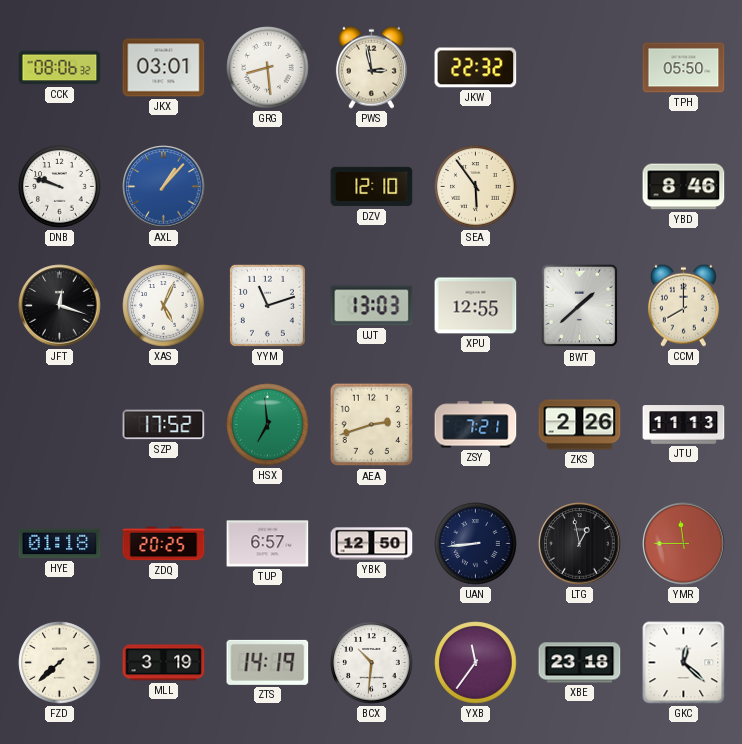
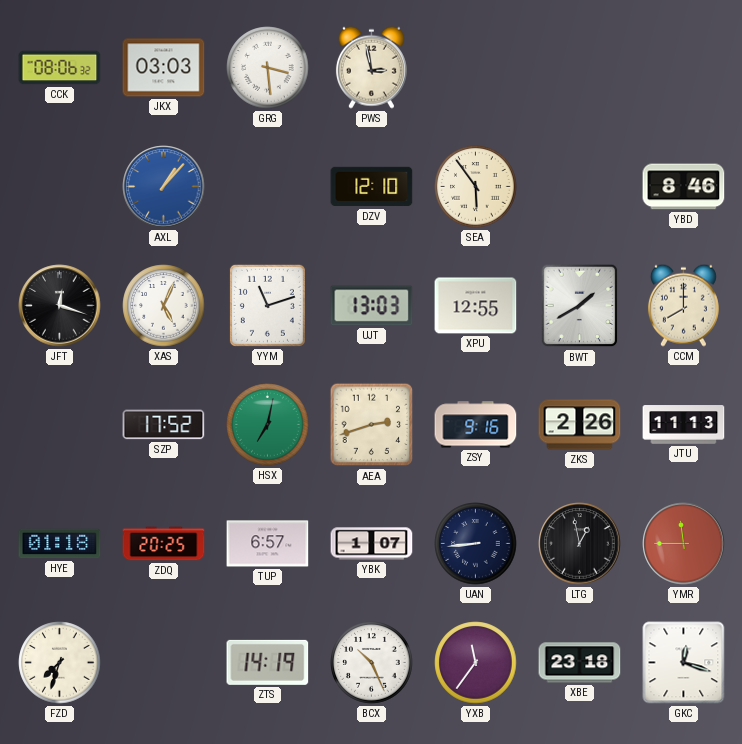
JKX: 03:01 -> 03:03 (164, 68)
GRG: 8:29 -> 3:29 (268, 68)
JKW: 22:32 -> none (476, 68)
TPH: 05:50 -> none (684, 68)
DNB: 9:48 -> none (60, 187)
BWT: 1:38 -> 1:40 (580, 306)
HSX: 6:59 -> 7:02 (268, 425)
ZSY: 7:21 -> 9:16 (476, 425)
YBK: 12:50 -> 1:07 (372, 544)
FZD: 7:38 -> 7:33 (60, 663)
MLL: 3:19 -> none (164, 663)
BCX: 10:31 -> 10:26 (372, 663)
GKC: 12:22 -> 12:18 (684, 663)
